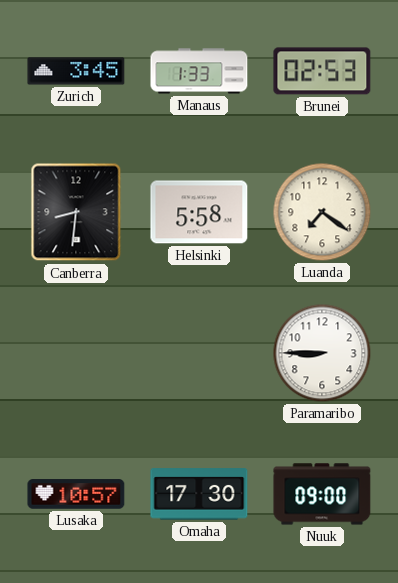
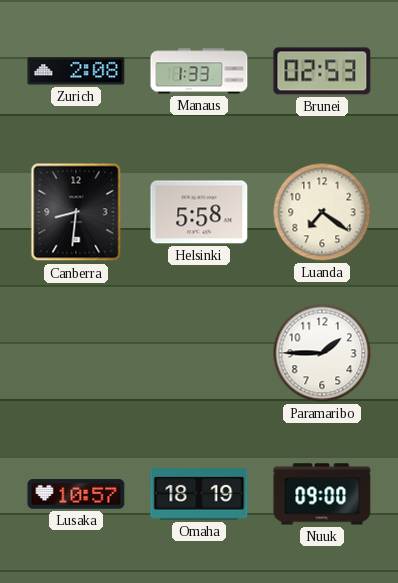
Zurich: 3:45 -> 2:08 (76, 71)
Paramaribo: 8:45 -> 1:45 (322, 353)
Omaha: 17:30 -> 18:19 (199, 494)
